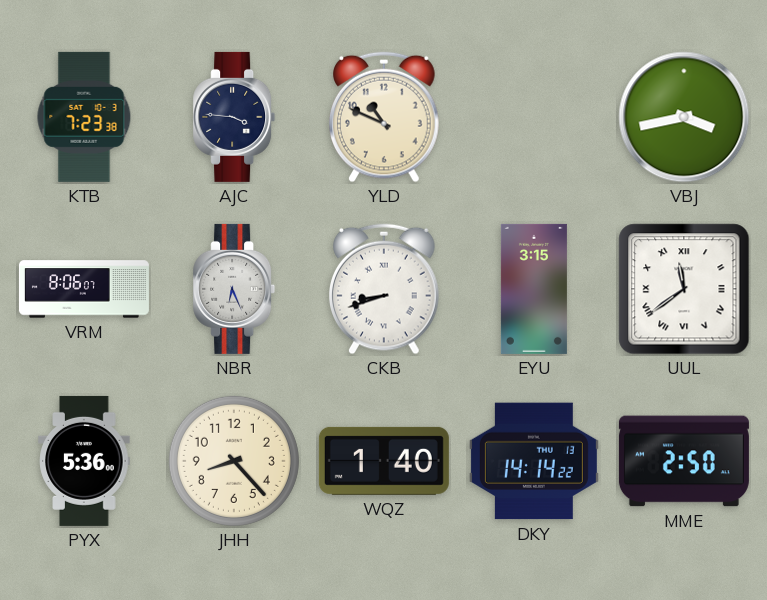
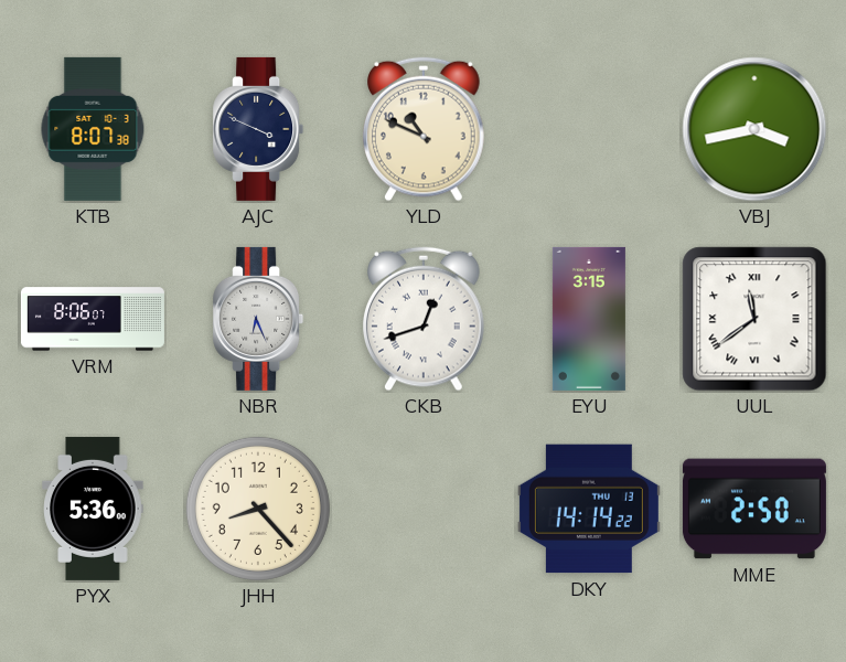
KTB: 7:23 -> 8:07 (93, 129)
AJC: 3:46 -> 3:49 (258, 129)
CKB: 8:42 -> 12:42 (425, 319)
WQZ: 1:40 -> none (384, 461)
